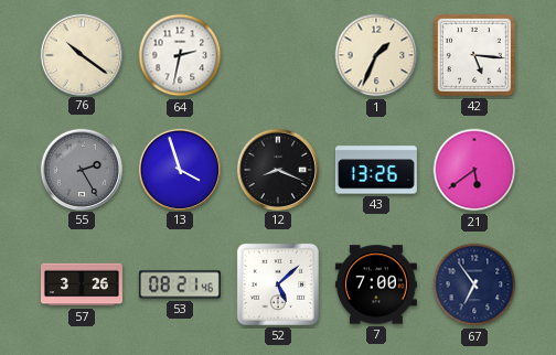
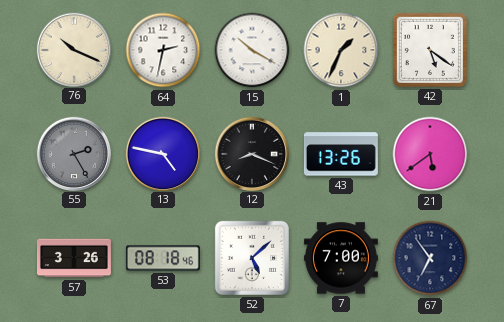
76: 10:21 -> 10:19 (73, 49)
15: none -> 10:20 (252, 50)
42: 5:16 -> 5:21 (430, 50)
13: 3:57 -> 4:47 (162, 153)
53: 08:21 -> 08:18 (163, 258)
